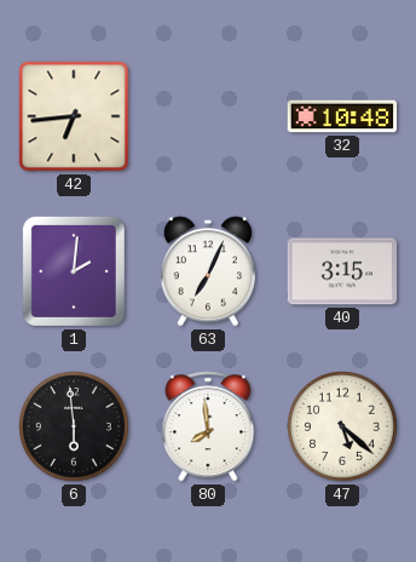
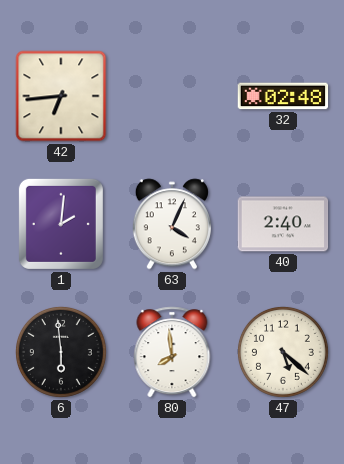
32: 10:48 -> 02:48 (283, 96)
63: 7:04 -> 4:04 (172, 224)
40: 3:15 -> 2:40 (283, 224)
